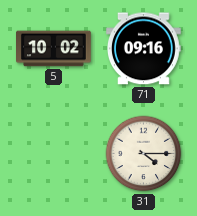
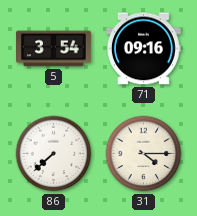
5: 10:02 -> 3:54 (54, 49)
86: none -> 7:38 (54, 154)
